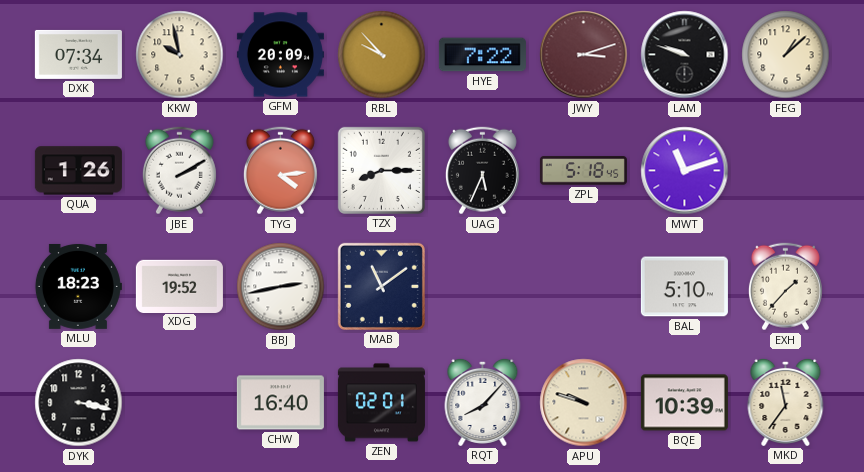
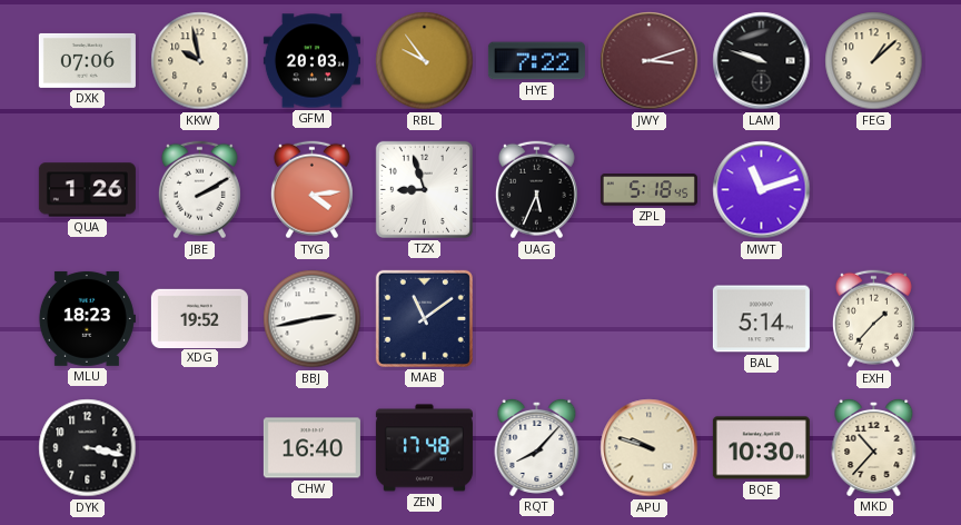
DXK: 07:34 -> 07:06 (87, 60)
GFM: 20:09 -> 20:03 (311, 61)
RBL: 9:53 -> 9:54 (425, 61)
TZX: 8:15 -> 8:57 (424, 189)
BAL: 5:10 -> 5:14 (761, 319)
ZEN: 02:01 -> 17:48 (424, 448)
BQE: 10:39 -> 10:30 (761, 448)
MKD: 11:36 -> 10:37 (874, 447)
